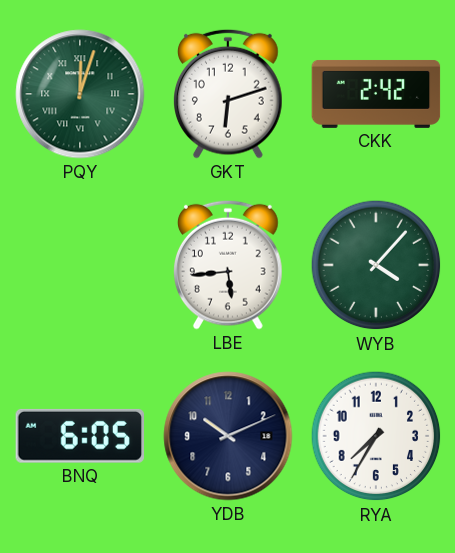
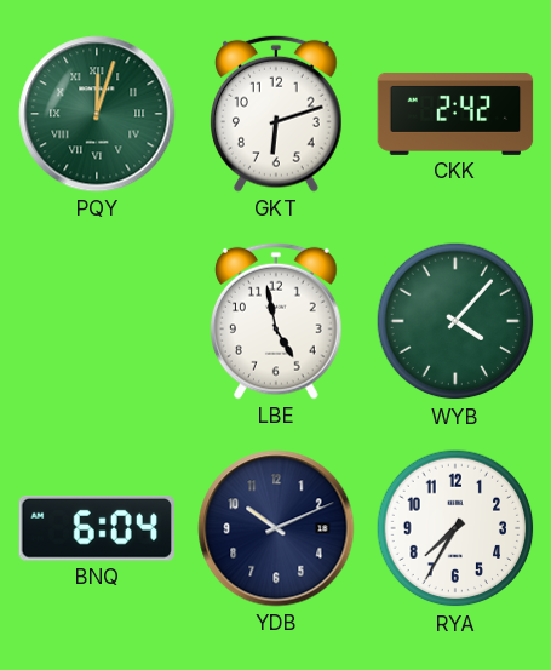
LBE: 5:44 -> 4:58 (277, 321)
BNQ: 6:05 -> 6:04 (96, 528)
